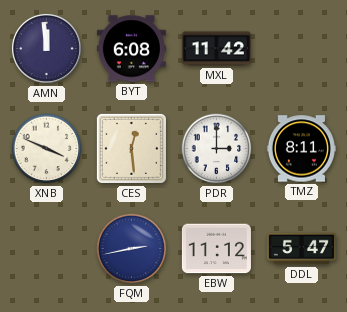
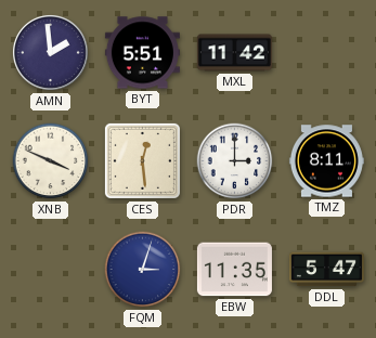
AMN: 11:59 -> 1:59 (50, 52)
BYT: 6:08 -> 5:51 (142, 53)
FQM: 2:43 -> 3:03 (143, 270)
EBW: 11:12 -> 11:35 (234, 270)
